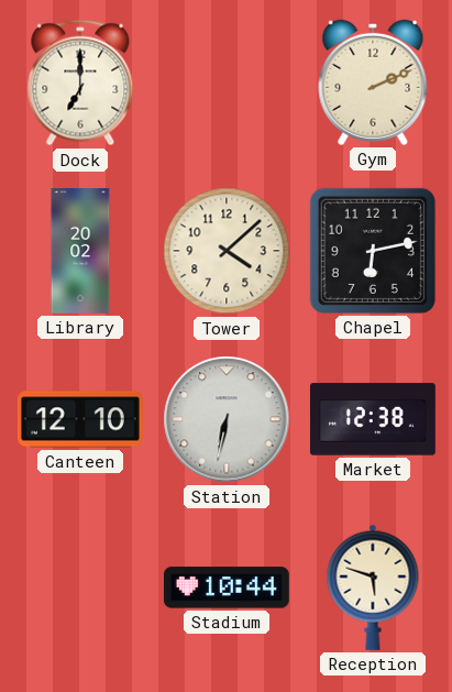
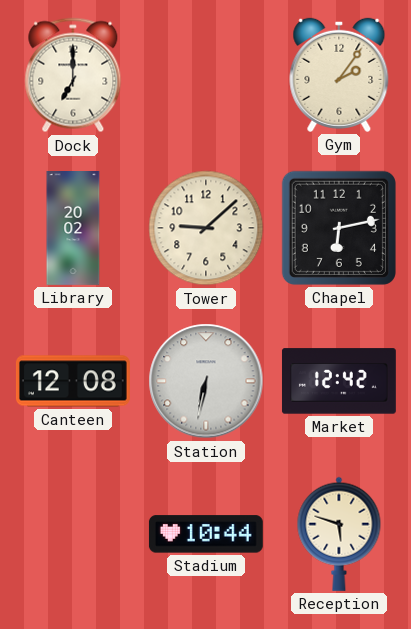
Gym: 2:11 -> 2:06 (339, 75)
Tower: 4:08 -> 9:08 (206, 228)
Canteen: 12:10 -> 12:08 (73, 381)
Market: 12:38 -> 12:42 (339, 381)
